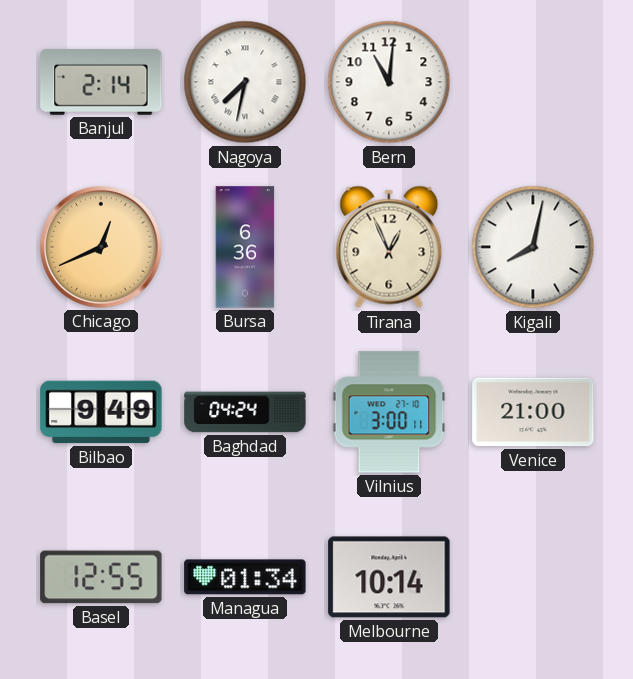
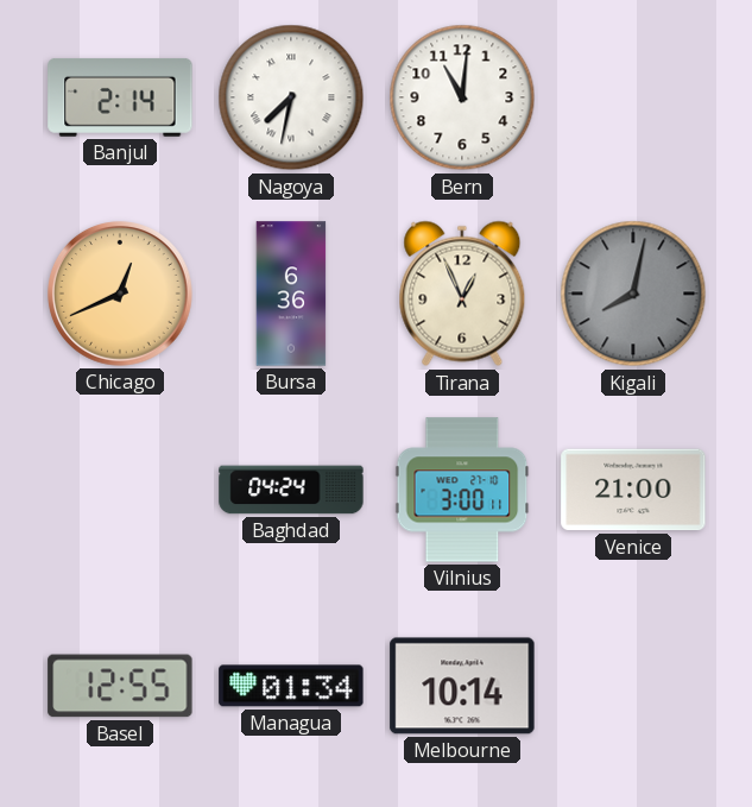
Kigali dial: white -> grey (633, 294)
Bilbao: 9:49 -> none (101, 412)
